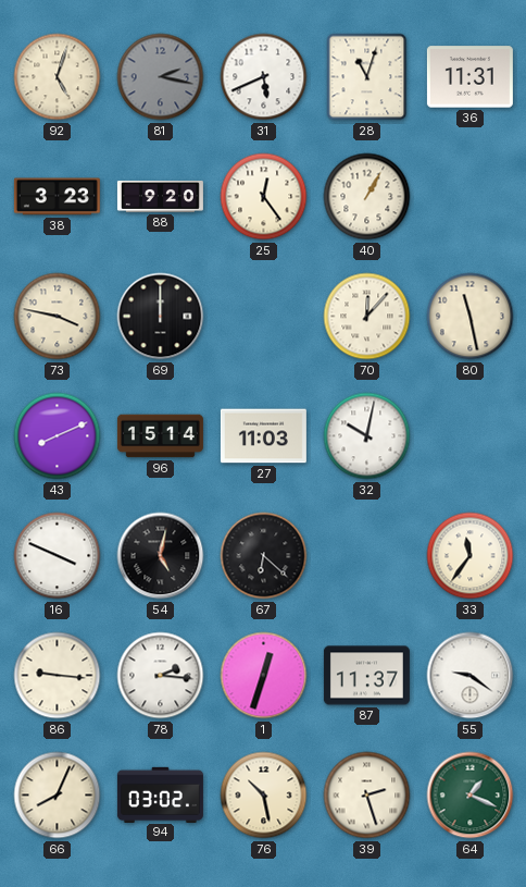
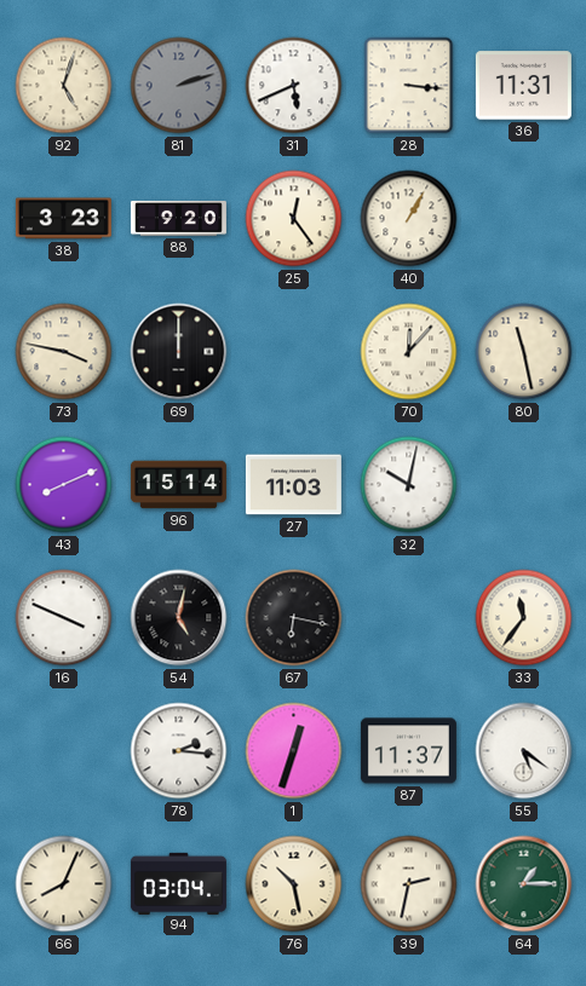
81: 2:17 -> 2:12 (179, 86)
28: 11:03 -> 3:16 (409, 86)
67: 6:22 -> 6:17 (294, 618)
86: 9:16 -> none (58, 676)
55: 9:21 -> 5:21 (524, 751)
94: 03:02 -> 03:04 (178, 883)
39: 2:27 -> 2:32 (409, 884)
64: 1:19 -> 1:15 (524, 884)
